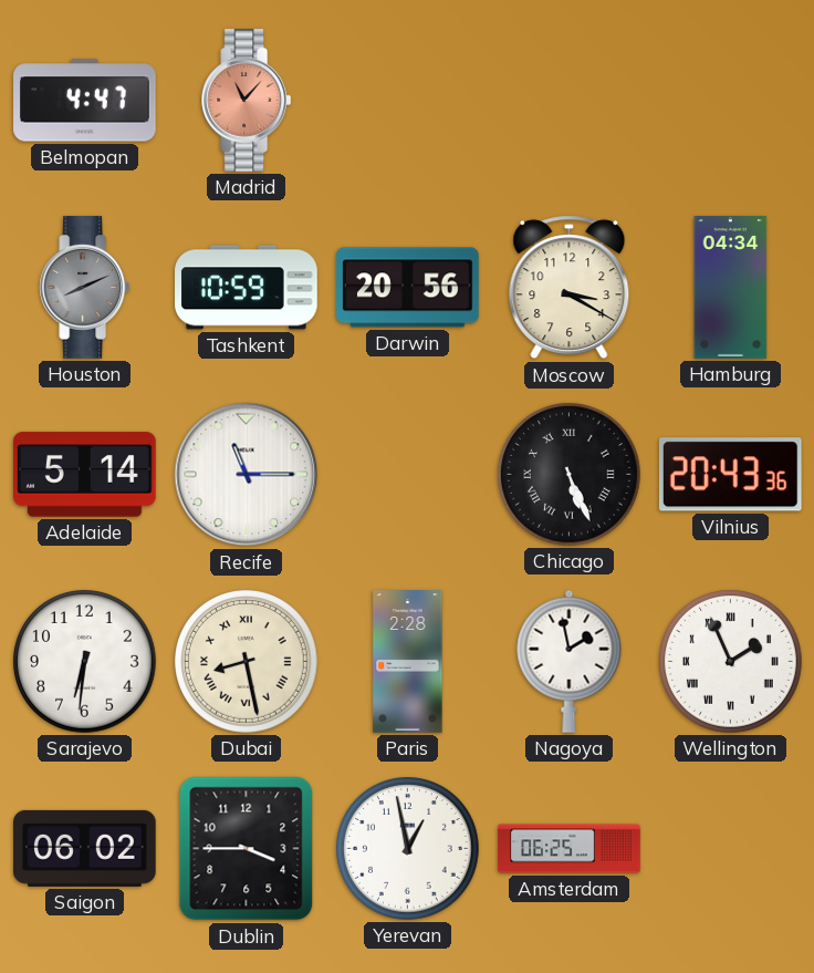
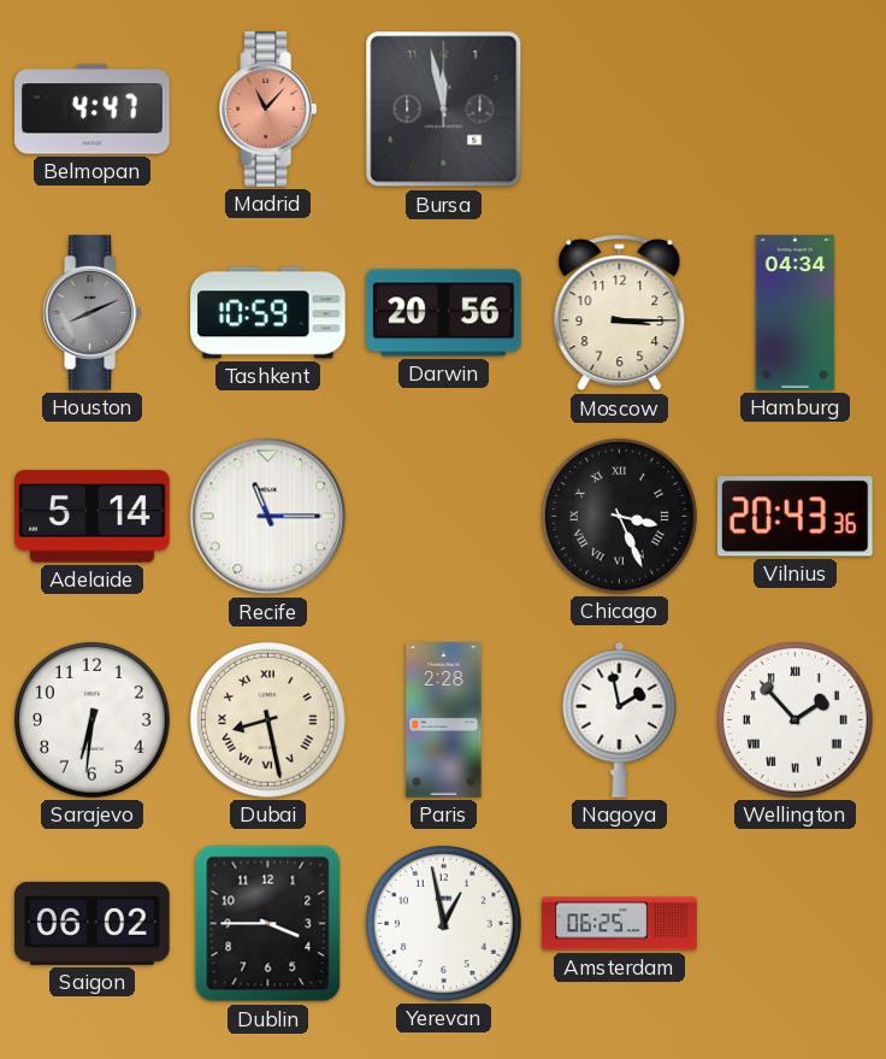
Bursa: none -> 11:58 (444, 110)
Moscow: 3:20 -> 3:15 (620, 313)
Chicago: 5:26 -> 3:26 (620, 517)
Wellington: 1:56 -> 1:53 (796, 720)
